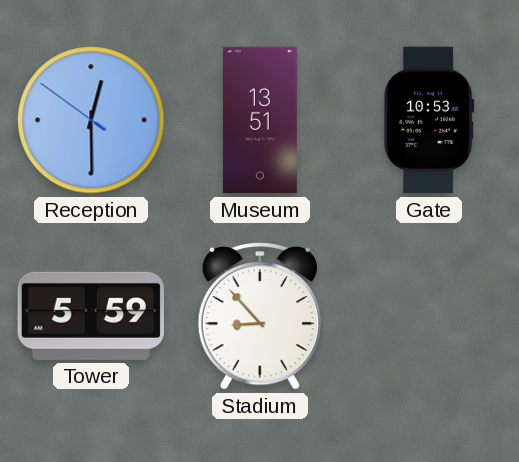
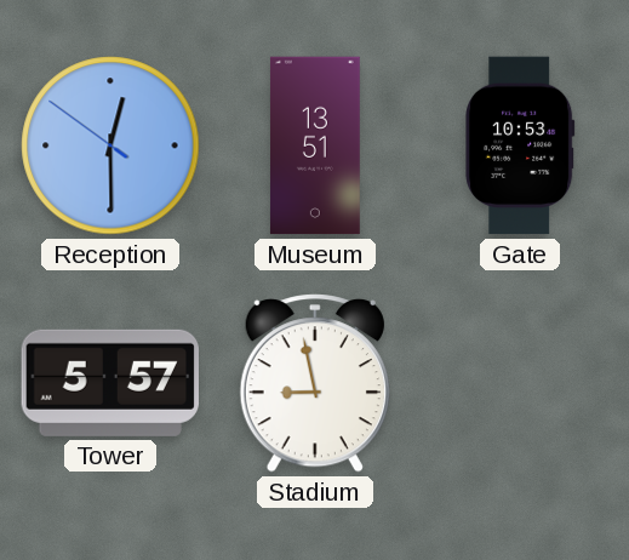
Tower: 5:59 -> 5:57 (109, 383)
Stadium: 8:53 -> 8:58 (315, 383)
